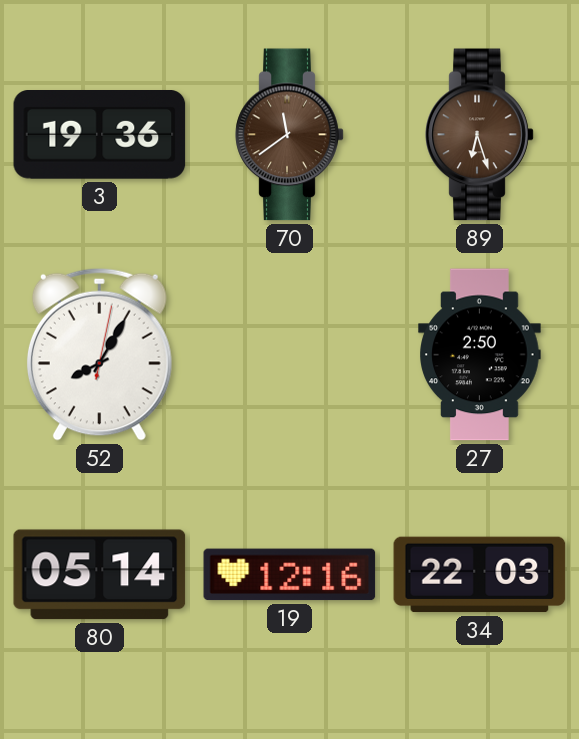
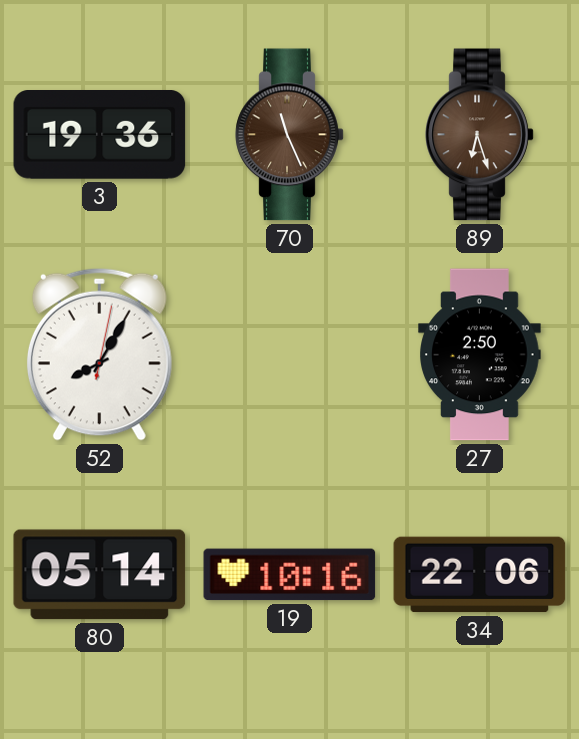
70: 11:39 -> 11:26 (290, 135)
19: 12:16 -> 10:16 (290, 575)
34: 22:03 -> 22:06 (480, 575)
